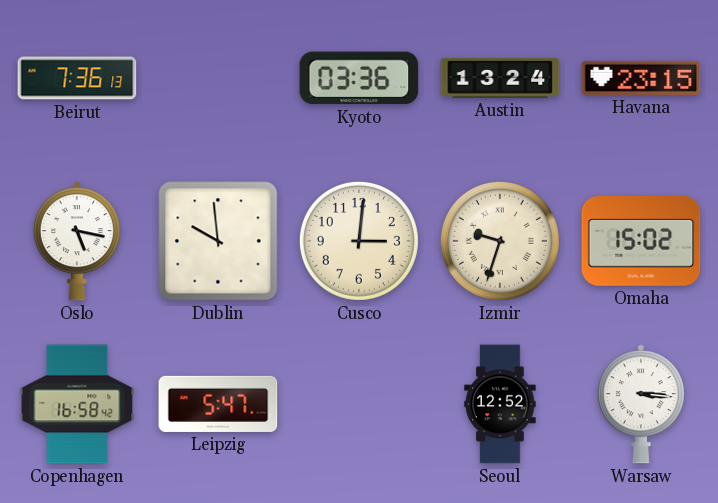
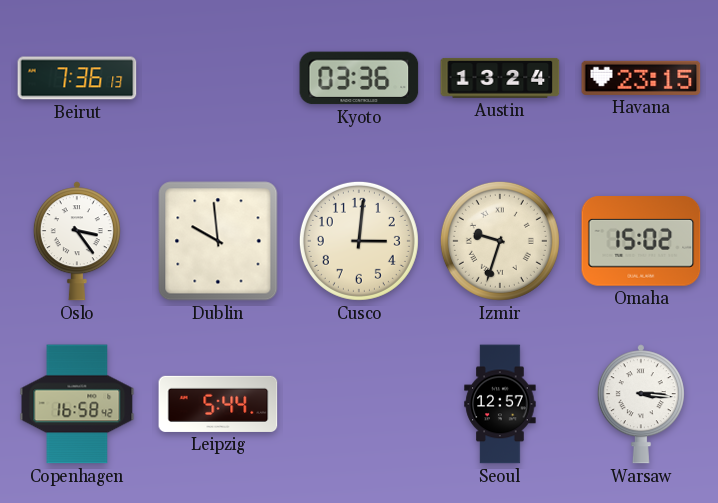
Oslo: 5:17 -> 3:24 (77, 241)
Leipzig: 5:47 -> 5:44 (218, 404)
Seoul: 12:52 -> 12:57 (500, 404)
